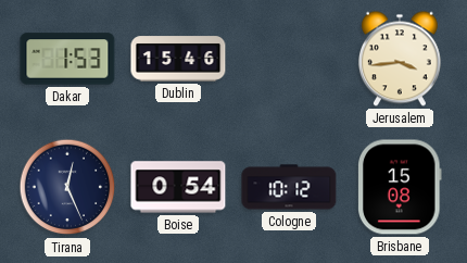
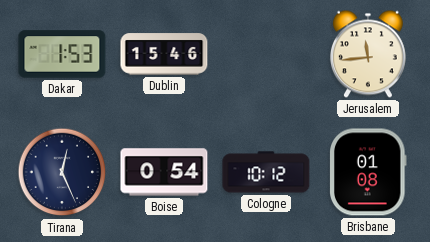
Jerusalem: 3:44 -> 11:44 (368, 54)
Brisbane: 15:08 -> 01:08 (368, 172)
